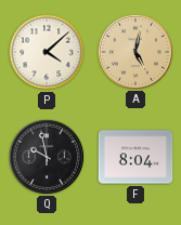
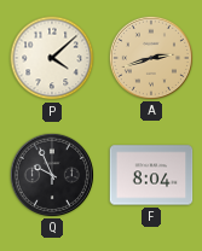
A: 5:02 -> 2:42 (150, 57)
Q: 9:58 -> 9:56 (51, 174)
